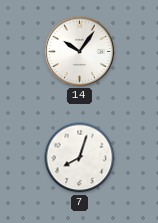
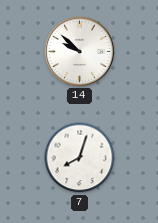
14: 10:06 -> 9:52 (79, 51)
